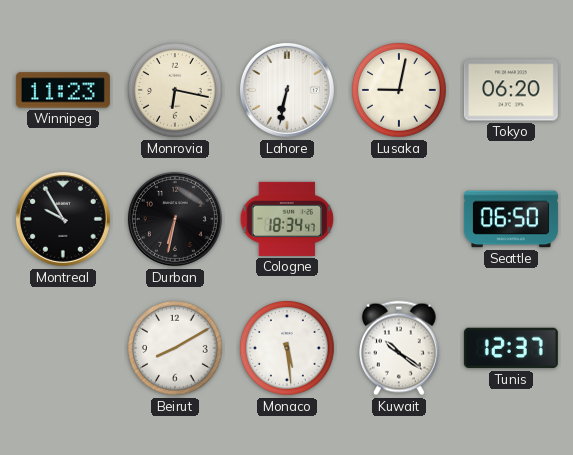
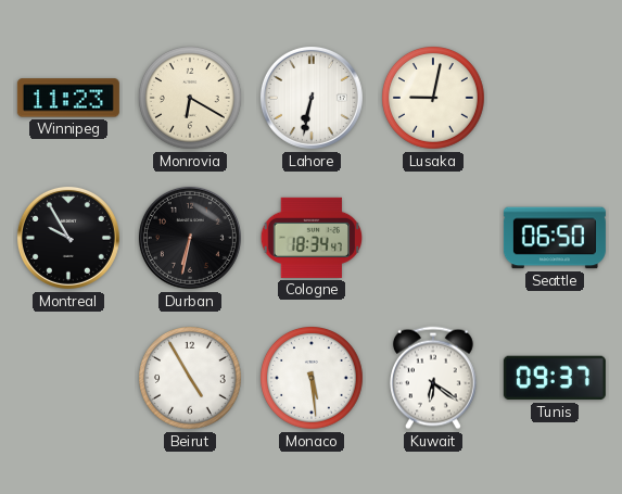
Monrovia: 6:17 -> 6:20 (191, 99)
Tokyo: 06:20 -> none (511, 90)
Beirut: 8:10 -> 4:55 (191, 379)
Kuwait: 10:21 -> 6:21 (434, 378)
Tunis: 12:37 -> 09:37 (555, 378)
